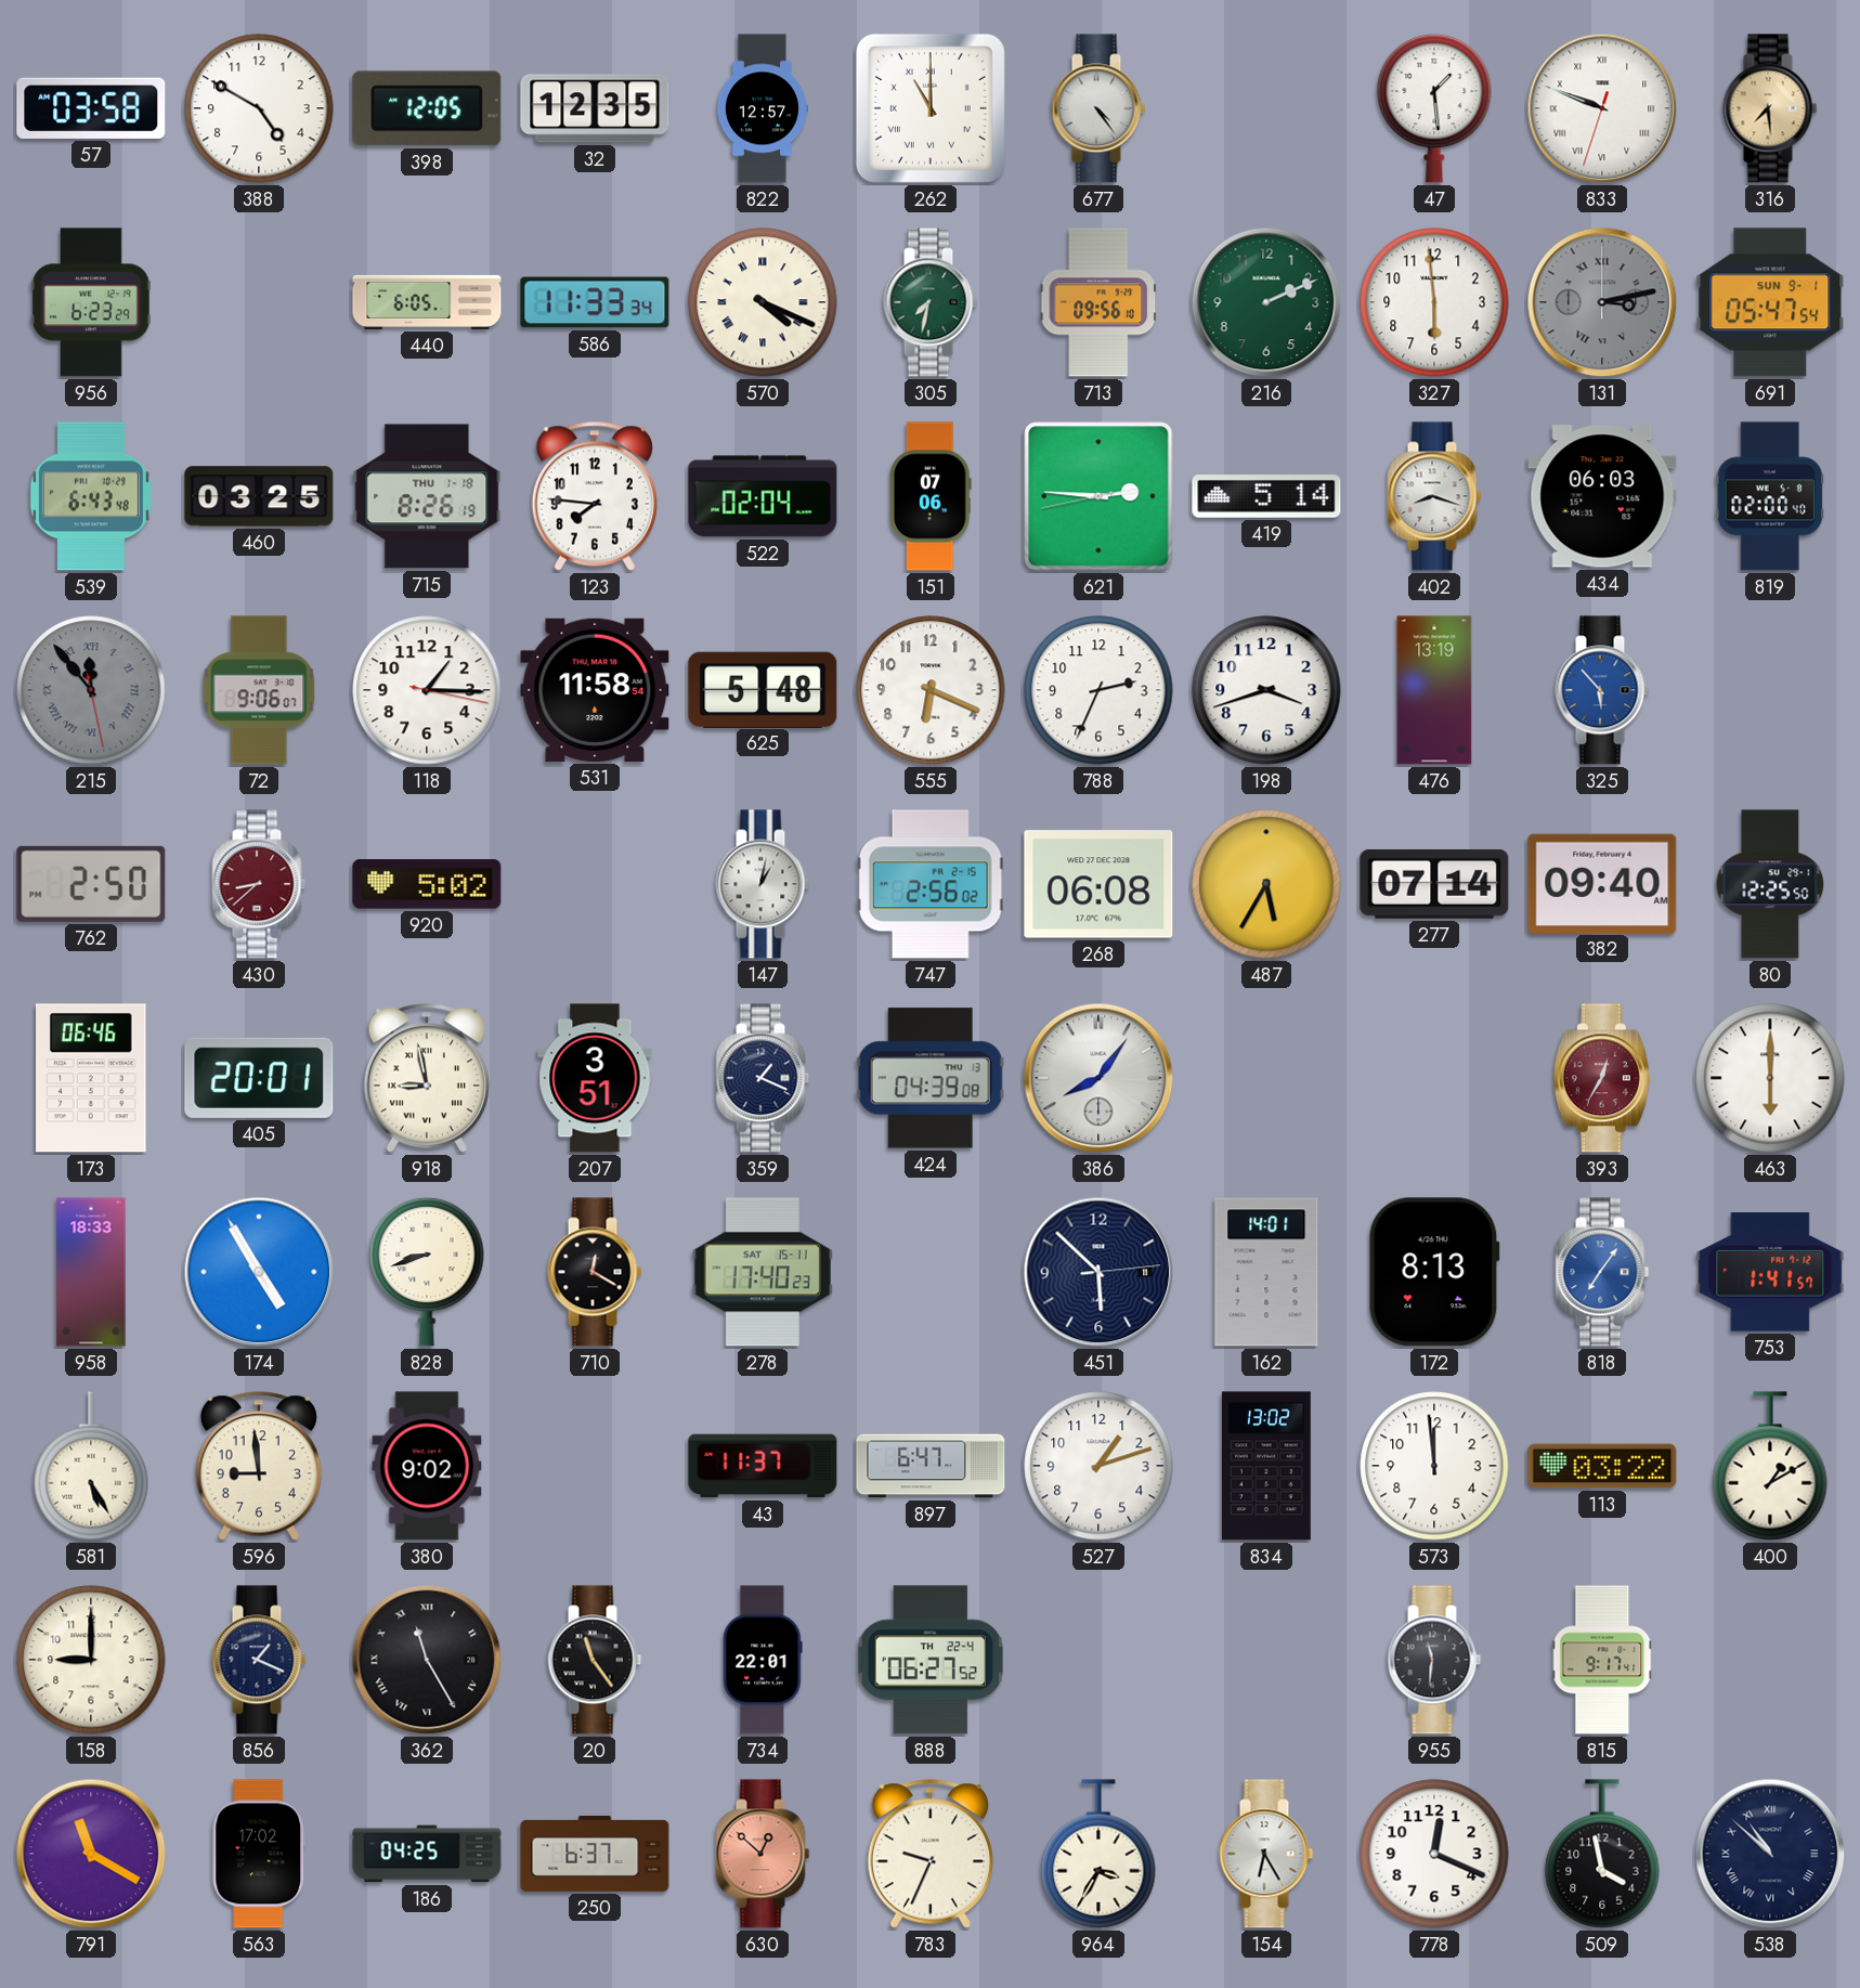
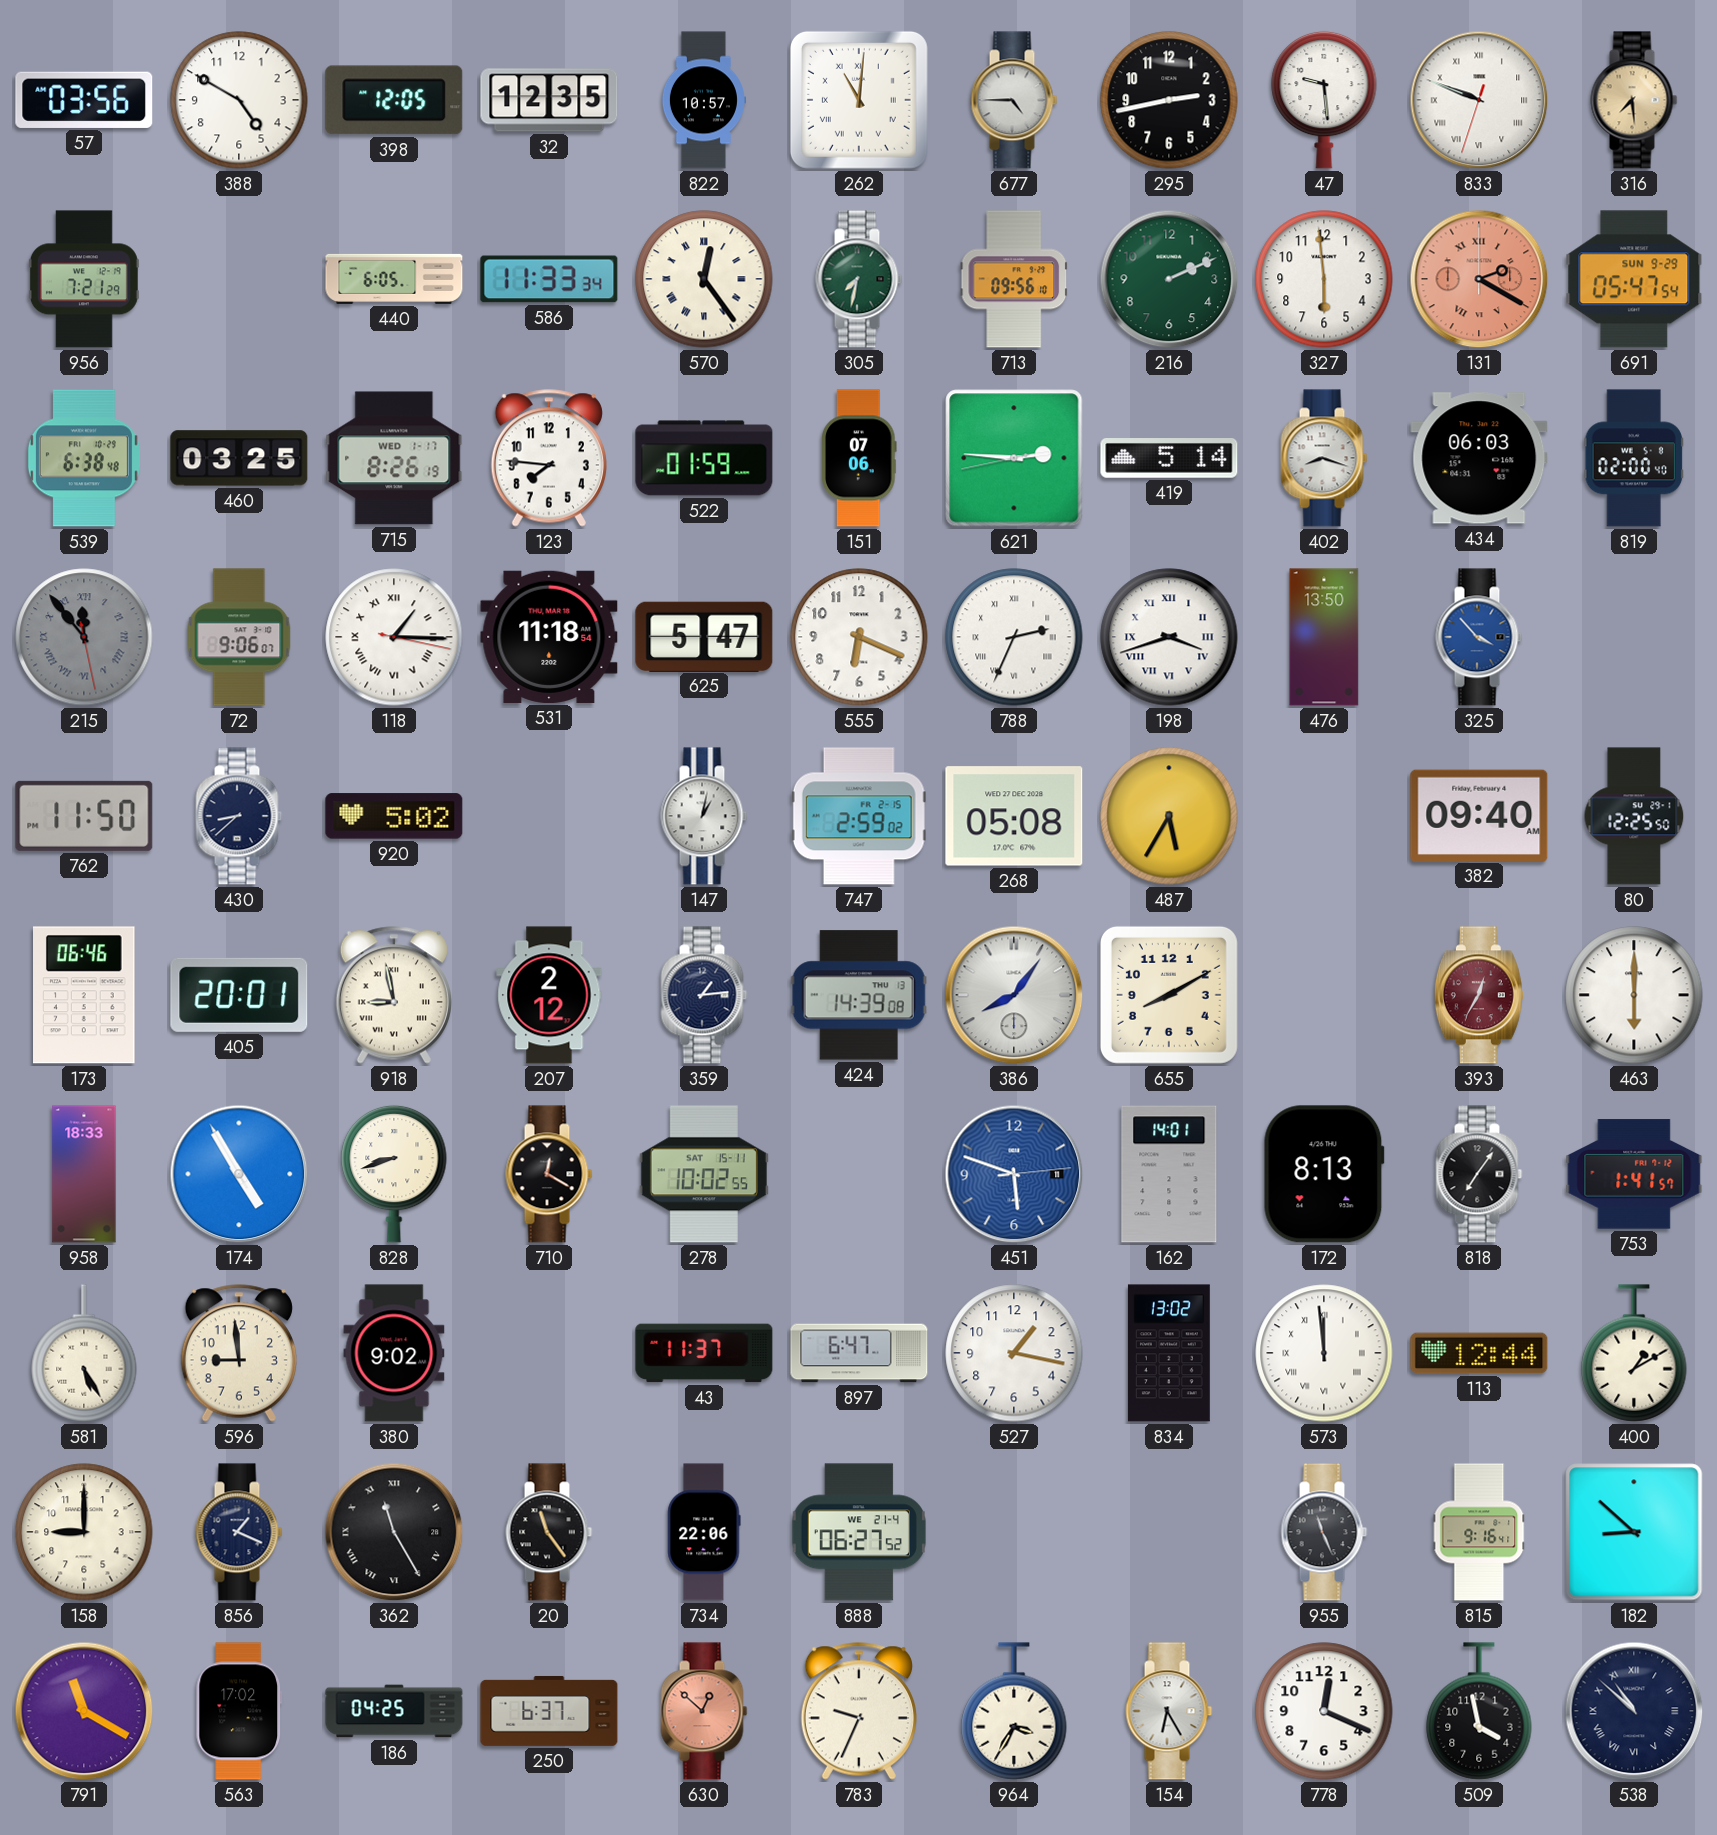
57: 03:58 -> 03:56 (84, 100)
822: 12:57 -> 10:57 (703, 100)
262: 11:00 -> 11:01 (859, 100)
677: 4:24 -> 4:45 (1014, 100)
295: none -> 2:43 (1169, 100)
47: 1:29 -> 9:29 (1324, 100)
956: 6:23 -> 7:21 (84, 279)
570: 4:19 -> 12:24 (704, 279)
131: 3:13 -> 2:20 (1479, 279)
131 dial: grey -> salmon (1479, 279)
691 date: SUN 9-1 -> SUN 9-29 (1634, 279)
539: 6:43 -> 6:38 (84, 458)
715 date: THU 1-18 -> WED 1-17 (394, 458)
522: 02:04 -> 01:59 (704, 458)
118 numerals: Arabic -> Roman (394, 637)
531: 11:58 -> 11:18 (549, 637)
625: 5:48 -> 5:47 (704, 636)
788 numerals: Arabic -> Roman (1014, 637)
198 numerals: Arabic -> Roman (1169, 637)
476: 13:19 -> 13:50 (1324, 637)
325: 5:53 -> 3:53 (1479, 637)
762: 2:50 -> 11:50 (84, 816)
430 dial: burgundy -> navy (239, 816)
747: 2:56 -> 2:59 (859, 816)
268: 06:08 -> 05:08 (1014, 816)
277: 07:14 -> none (1434, 884)
207: 3:51 -> 2:12 (549, 995)
359: 1:19 -> 1:14 (704, 995)
424: 04:39 -> 14:39 (859, 995)
655: none -> 8:10 (1169, 995)
278: 17:40 -> 10:02 (704, 1174)
451: 5:52 -> 5:48 (1014, 1174)
451 dial: navy -> blue (1014, 1174)
818 dial: blue -> black (1479, 1174)
527: 1:12 -> 1:17 (1014, 1353)
573 numerals: Arabic -> Roman (1324, 1353)
113: 03:22 -> 12:44 (1479, 1353)
734: 22:01 -> 22:06 (704, 1532)
888 date: TH 22-4 -> WE 21-4 (859, 1532)
955: 11:31 -> 11:26 (1324, 1532)
815: 9:17 -> 9:16 (1479, 1532)
182: none -> 8:52 (1634, 1532)
